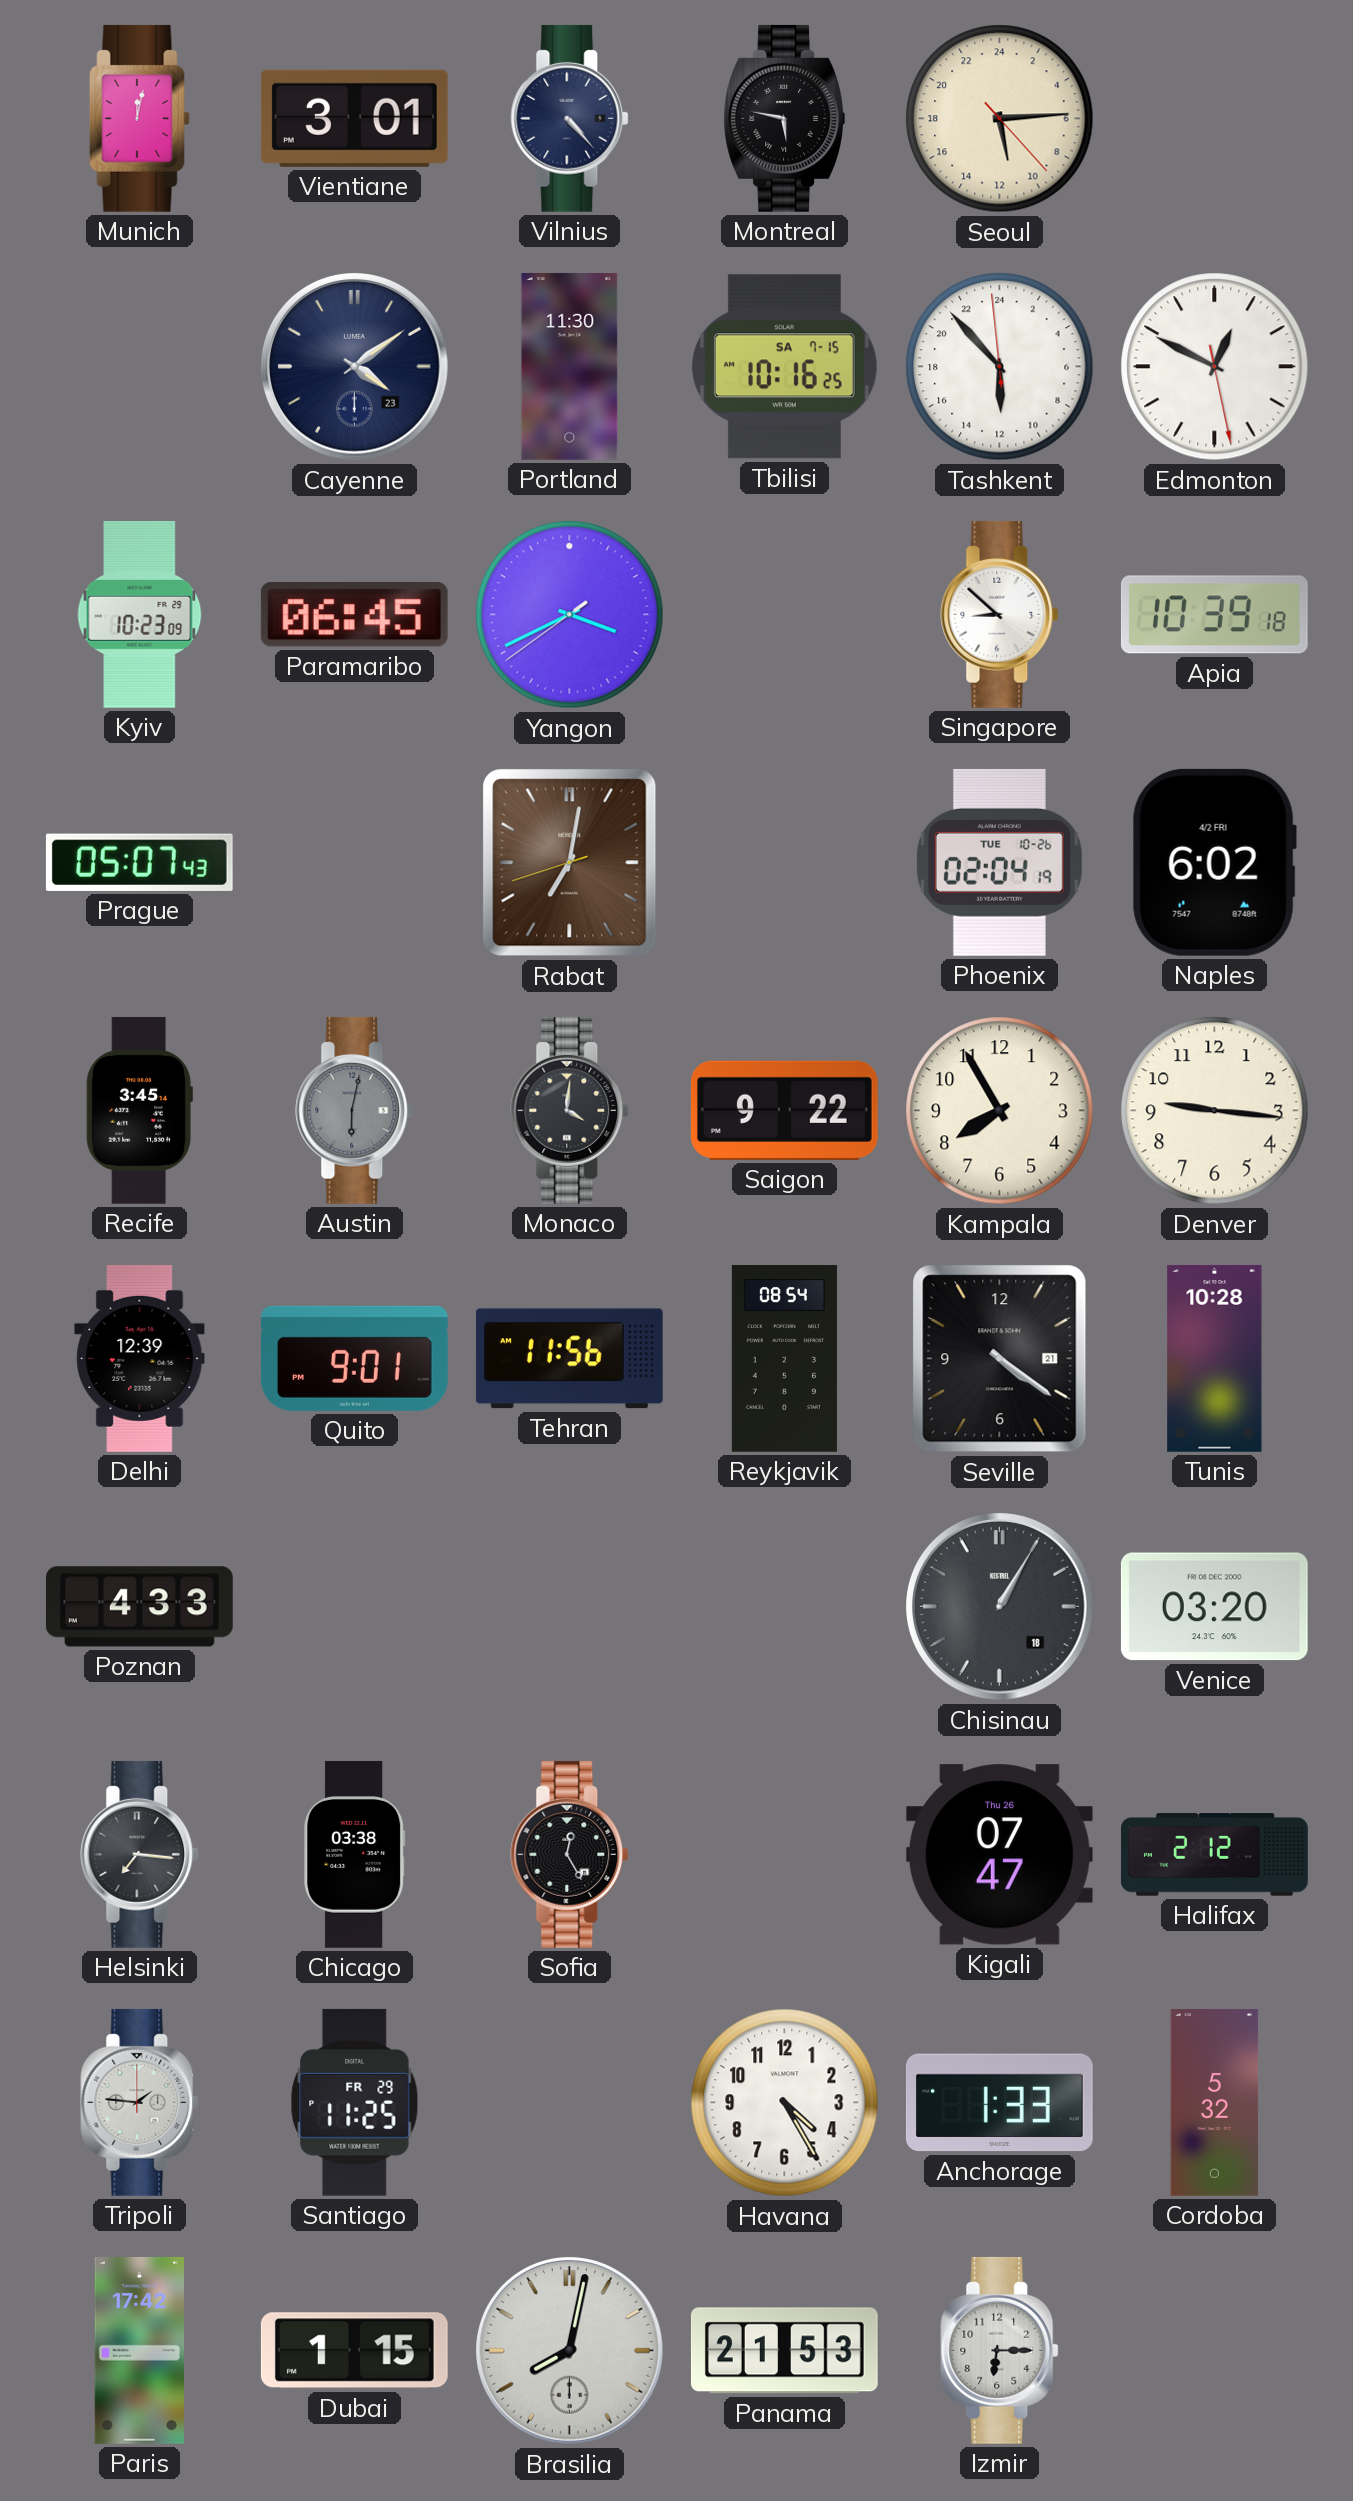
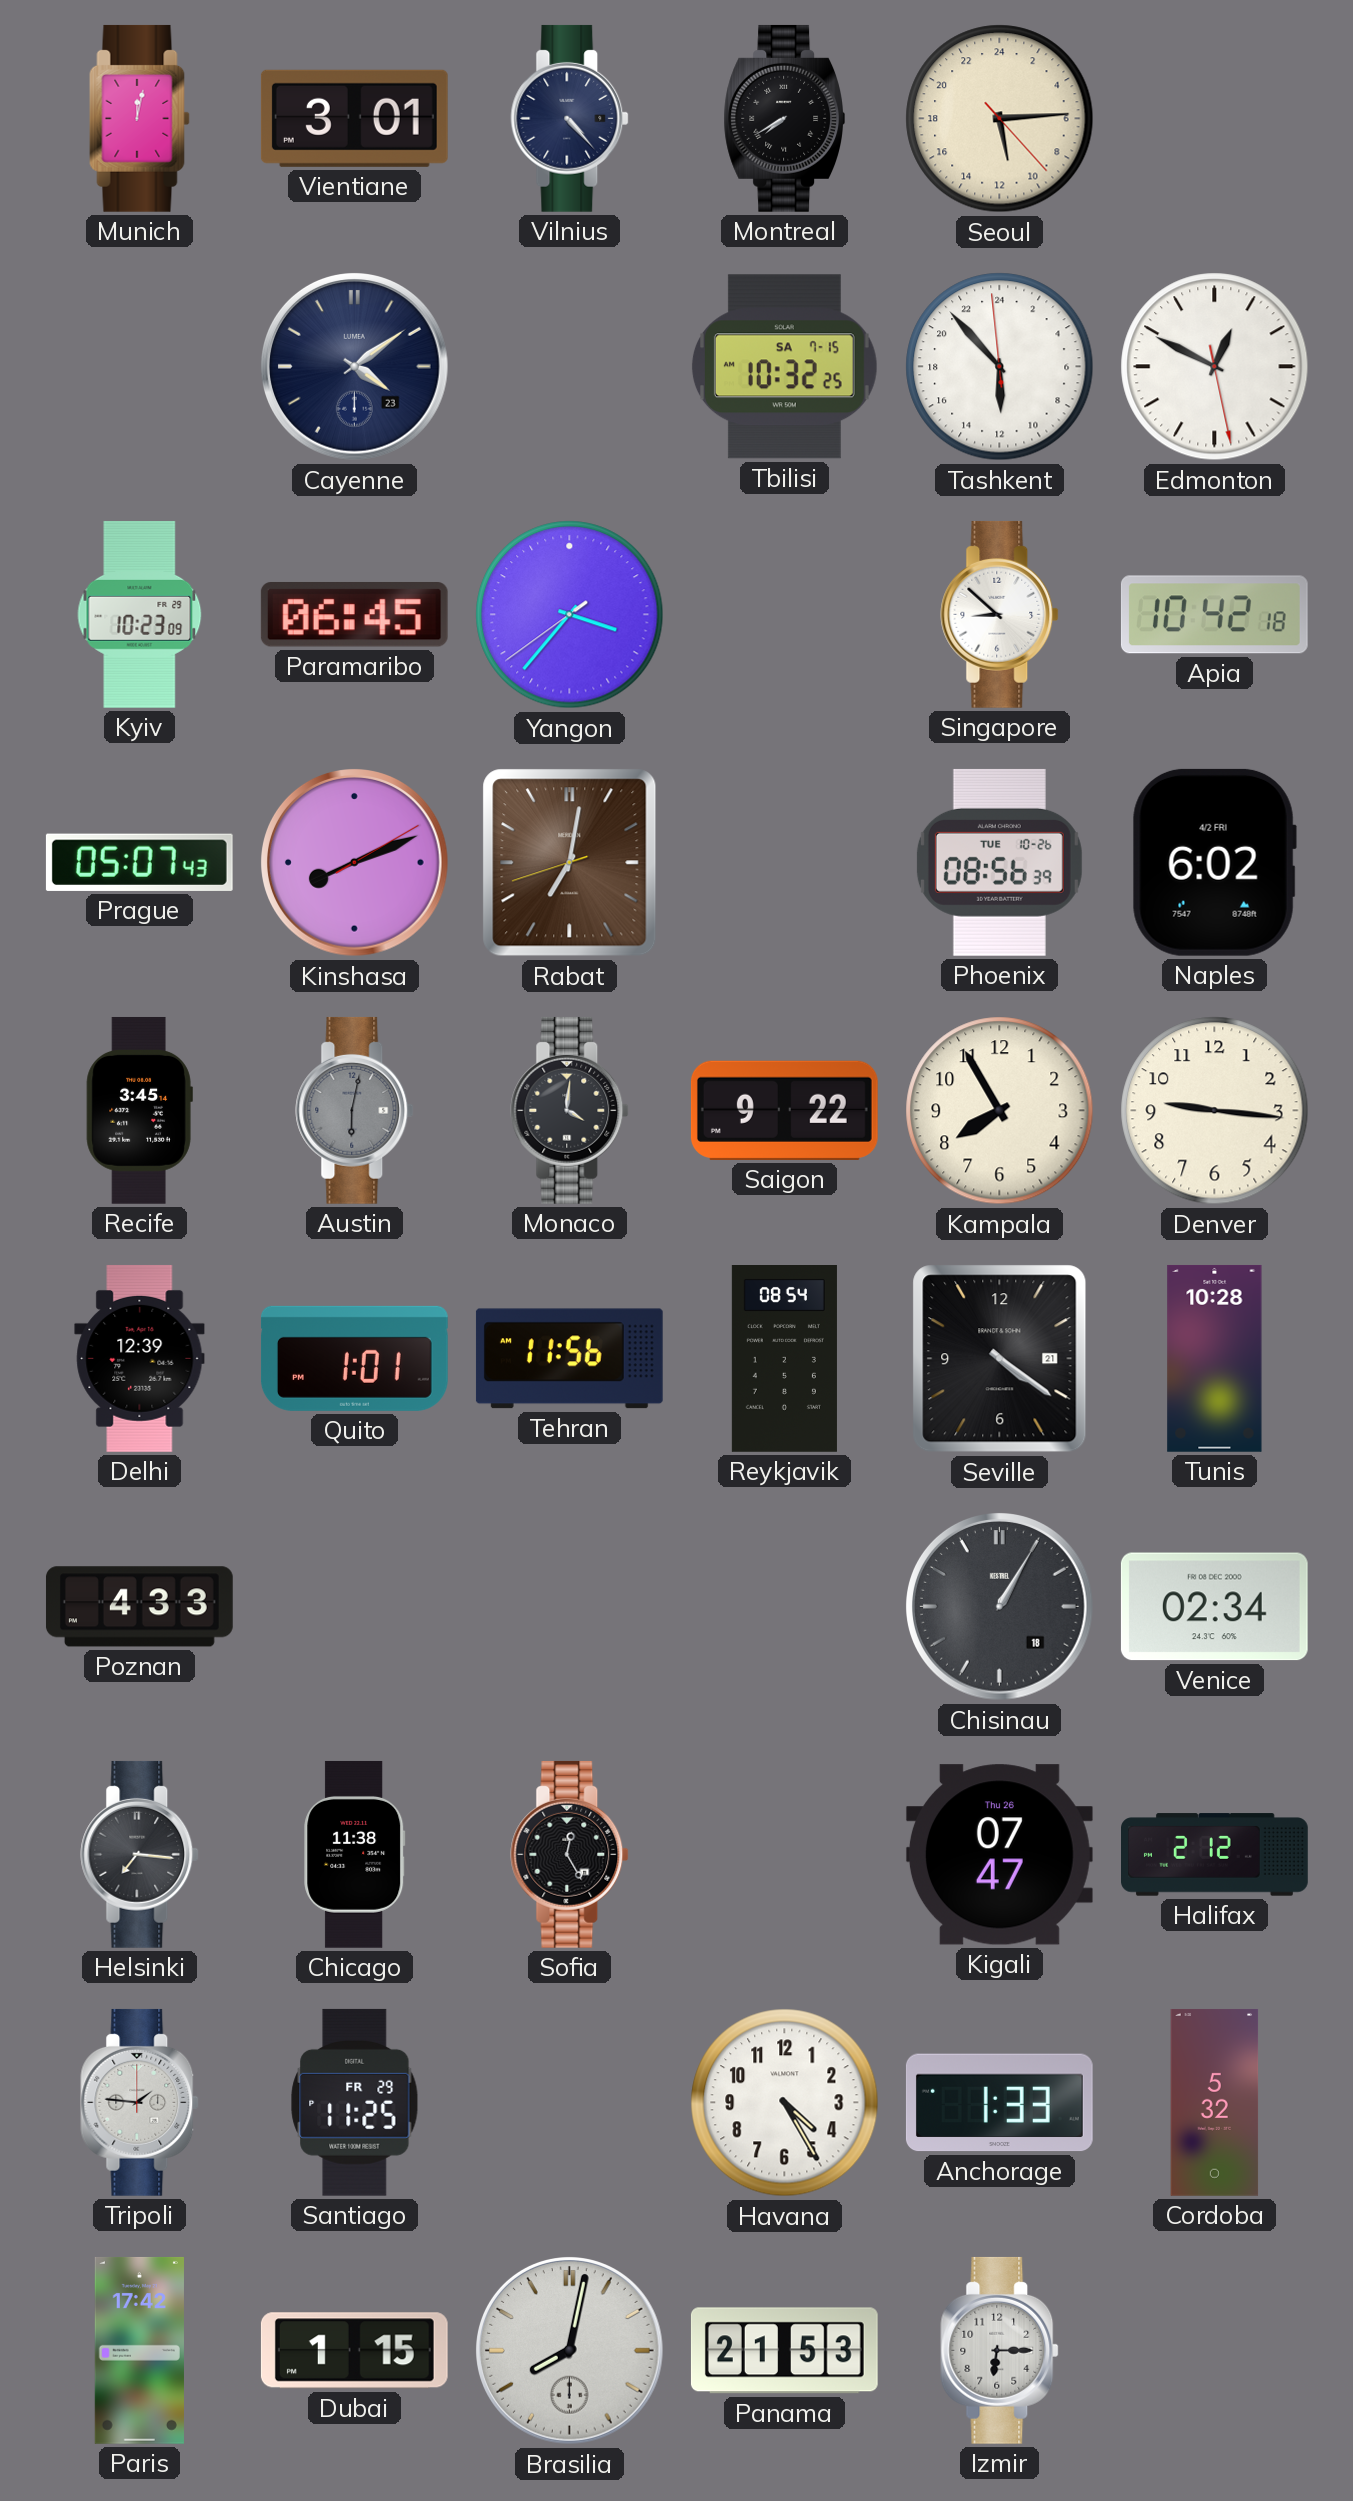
Montreal: 5:47 -> 7:40 (784, 118)
Portland: 11:30 -> none (570, 366)
Tbilisi: 10:16 -> 10:32 (784, 367)
Yangon: 3:40 -> 3:36 (570, 615)
Apia: 10:39 -> 10:42 (1214, 615)
Kinshasa: none -> 8:11 (355, 863)
Phoenix: 02:04 -> 08:56 (999, 862)
Quito: 9:01 -> 1:01 (354, 1358)
Venice: 03:20 -> 02:34 (1214, 1607)
Chicago: 03:38 -> 11:38 (355, 1854)
